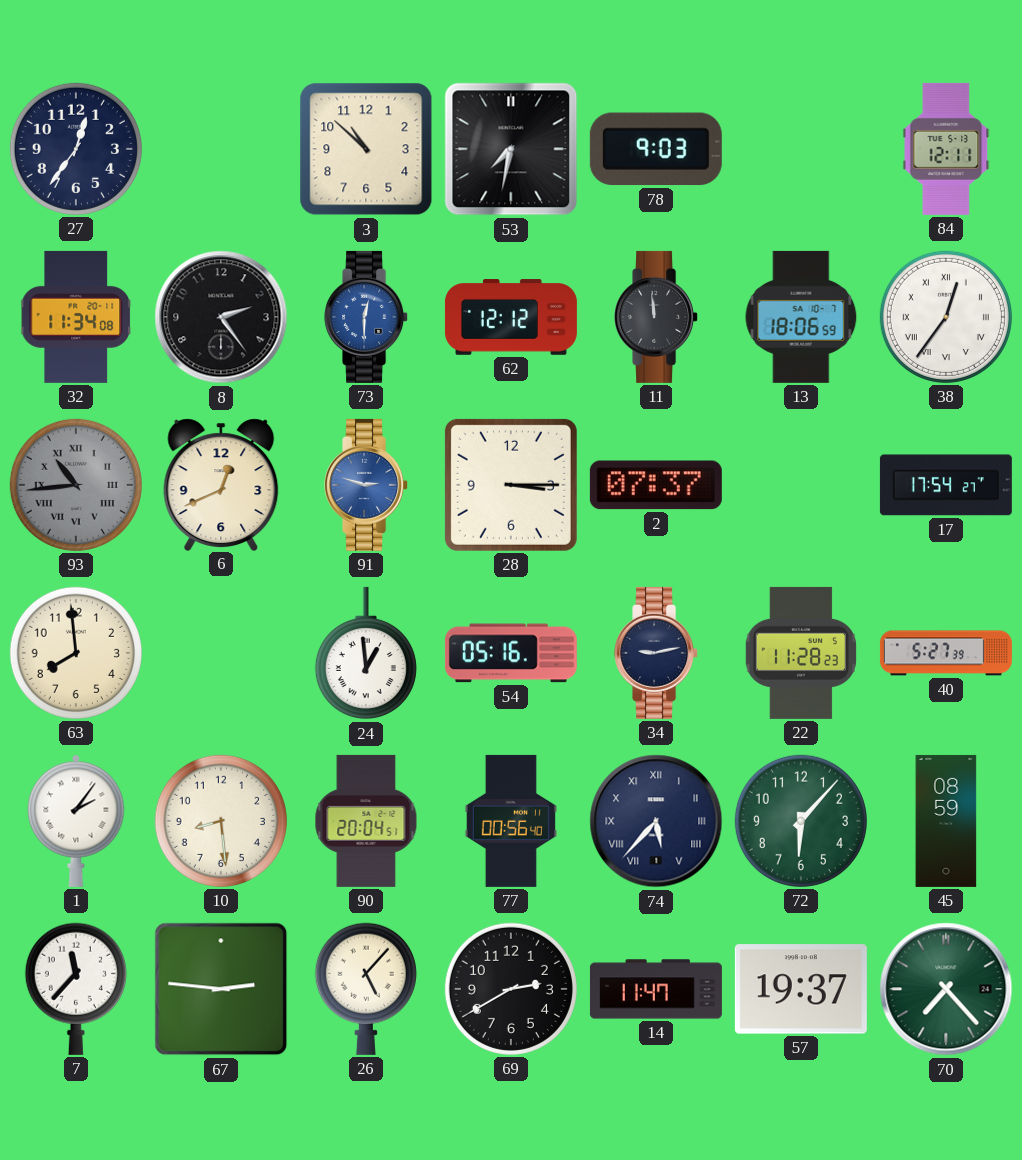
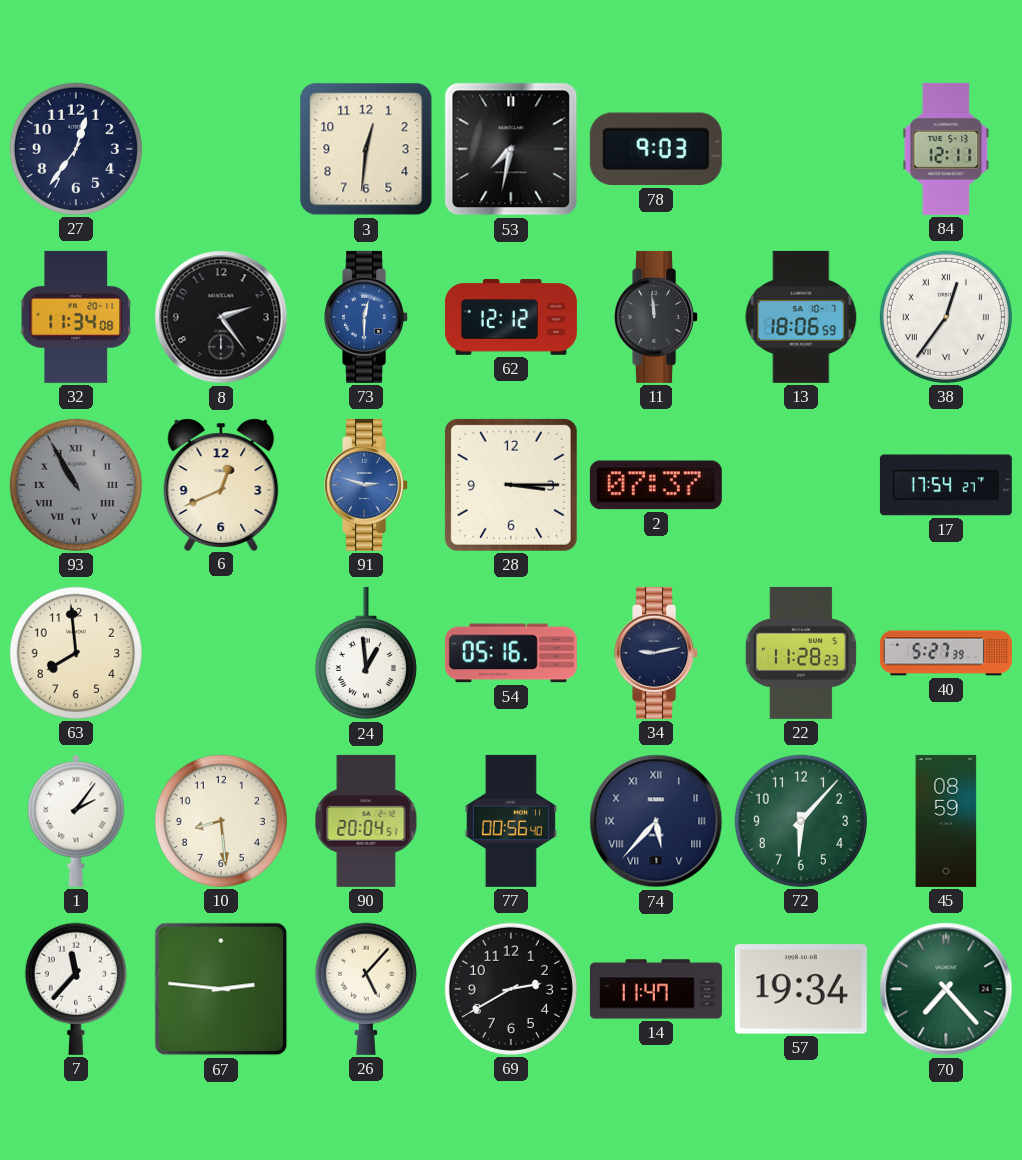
3: 10:52 -> 12:31 (366, 149)
93: 10:44 -> 10:55 (76, 485)
57: 19:37 -> 19:34 (801, 989)
